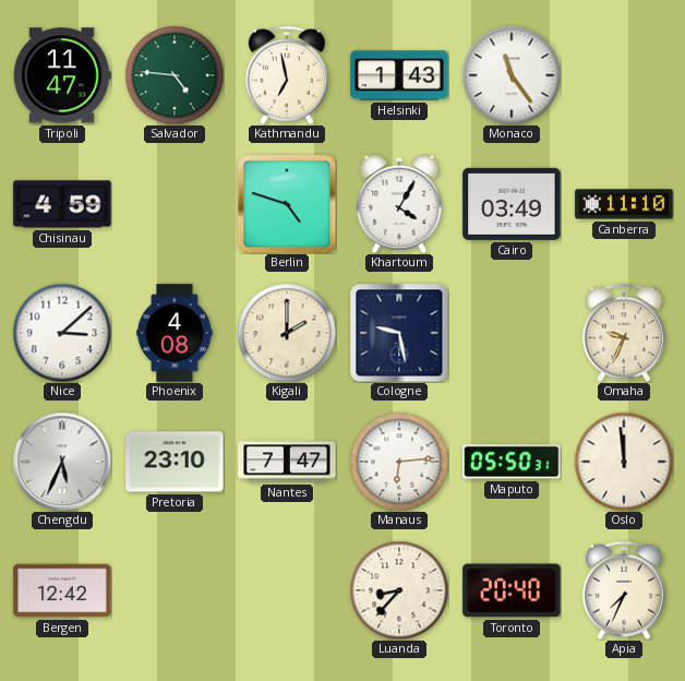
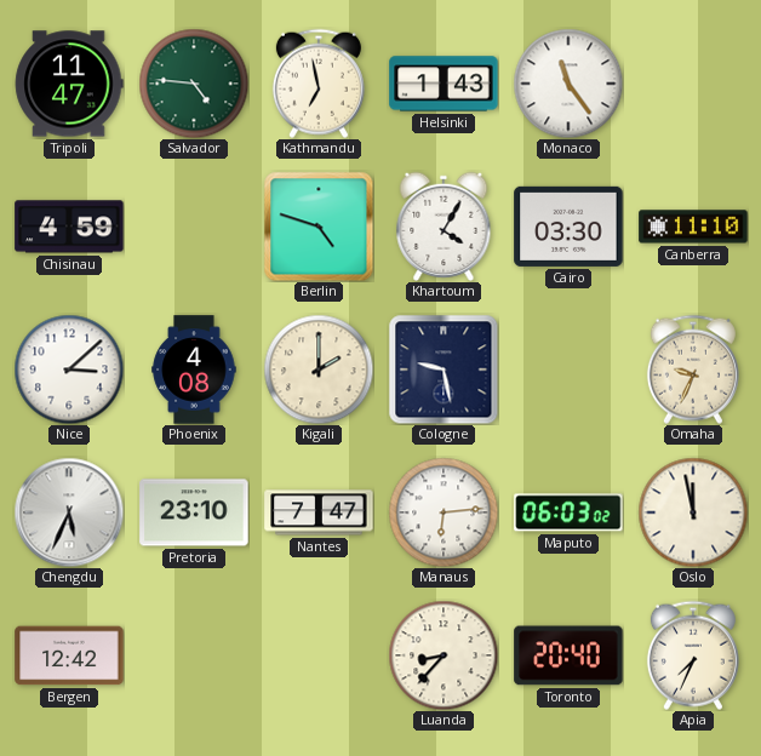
Cairo: 03:49 -> 03:30 (568, 227)
Maputo: 05:50 -> 06:03 (568, 512)
Oslo: 11:59 -> 11:58 (693, 512)
